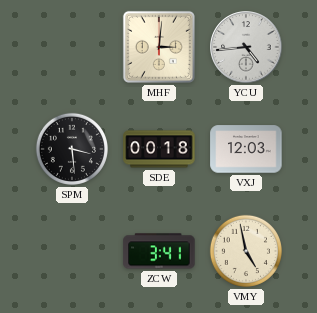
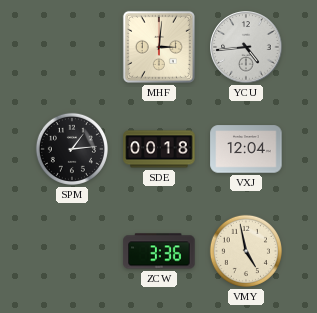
SPM: 3:29 -> 1:14 (72, 149)
VXJ: 12:03 -> 12:04 (246, 149)
ZCW: 3:41 -> 3:36 (159, 251)
